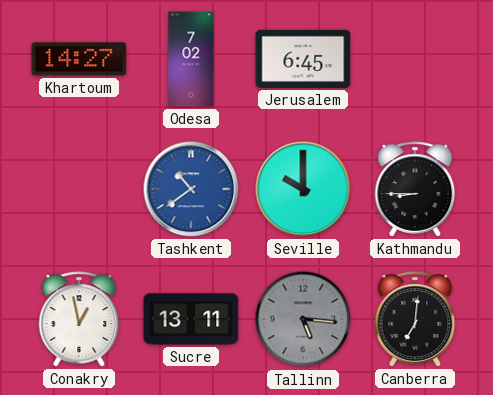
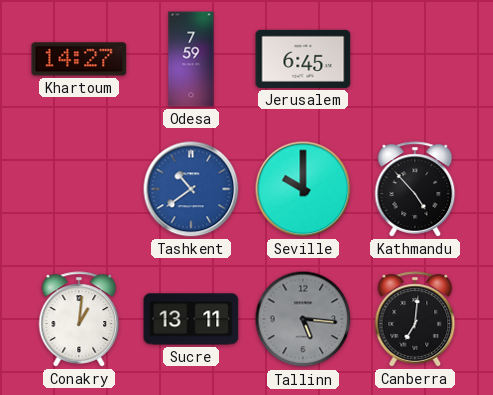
Odesa: 7:02 -> 7:59 (191, 59)
Kathmandu: 8:45 -> 4:53 (415, 189)
Conakry: 12:58 -> 1:01 (79, 319)
